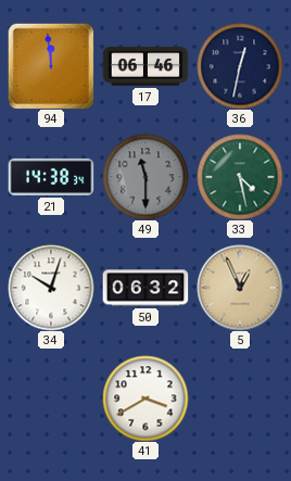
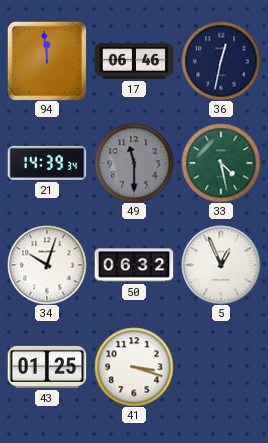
21: 14:38 -> 14:39 (47, 163)
5 dial: champagne -> white (221, 265)
43: none -> 01:25 (47, 367)
41: 3:40 -> 3:18 (134, 367)
